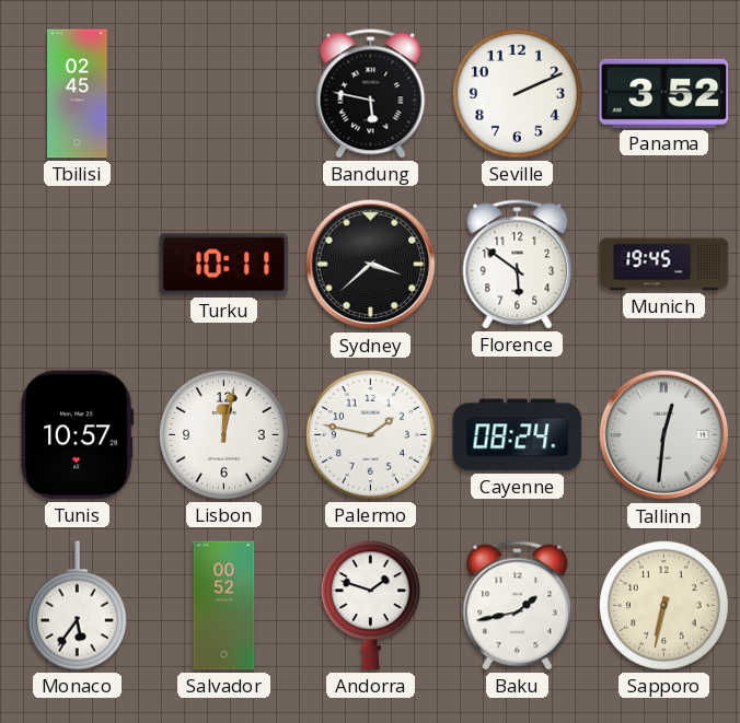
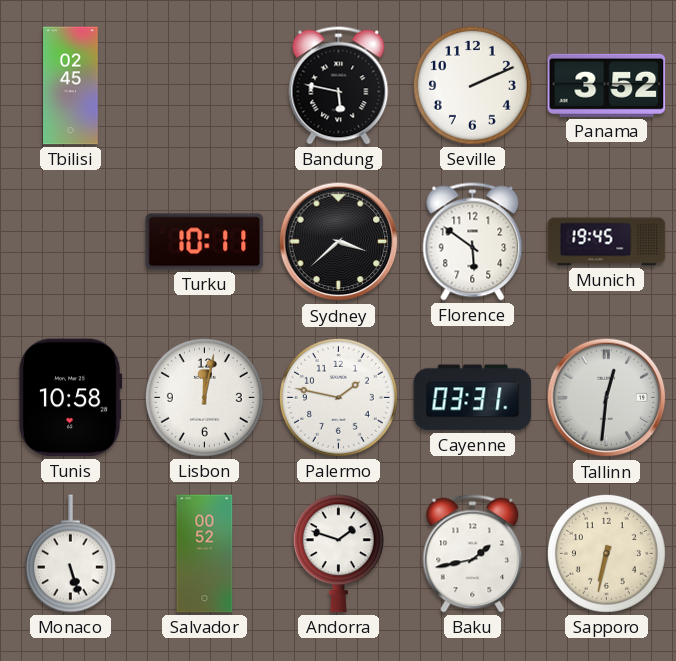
Tunis: 10:57 -> 10:58 (70, 398)
Cayenne: 08:24 -> 03:31 (473, 398)
Monaco: 5:36 -> 5:27 (70, 554)
